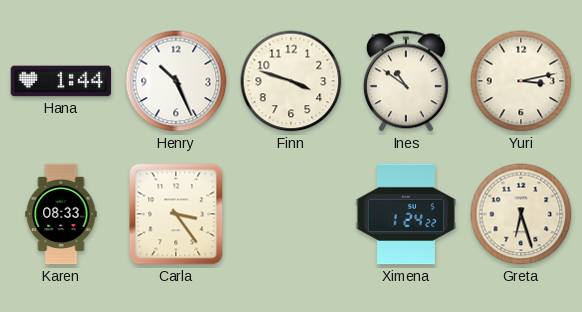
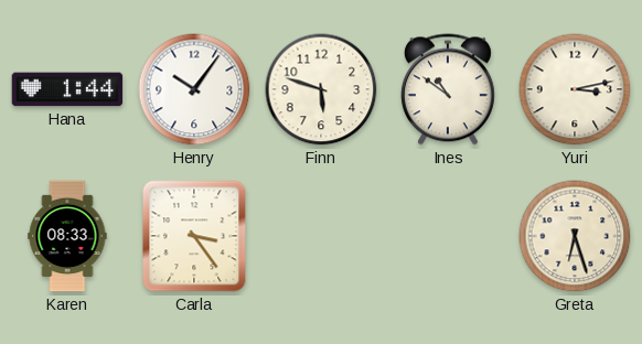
Henry: 10:26 -> 10:06 (194, 89)
Finn: 3:48 -> 5:48 (321, 89)
Ximena: 1:24 -> none (406, 214)
